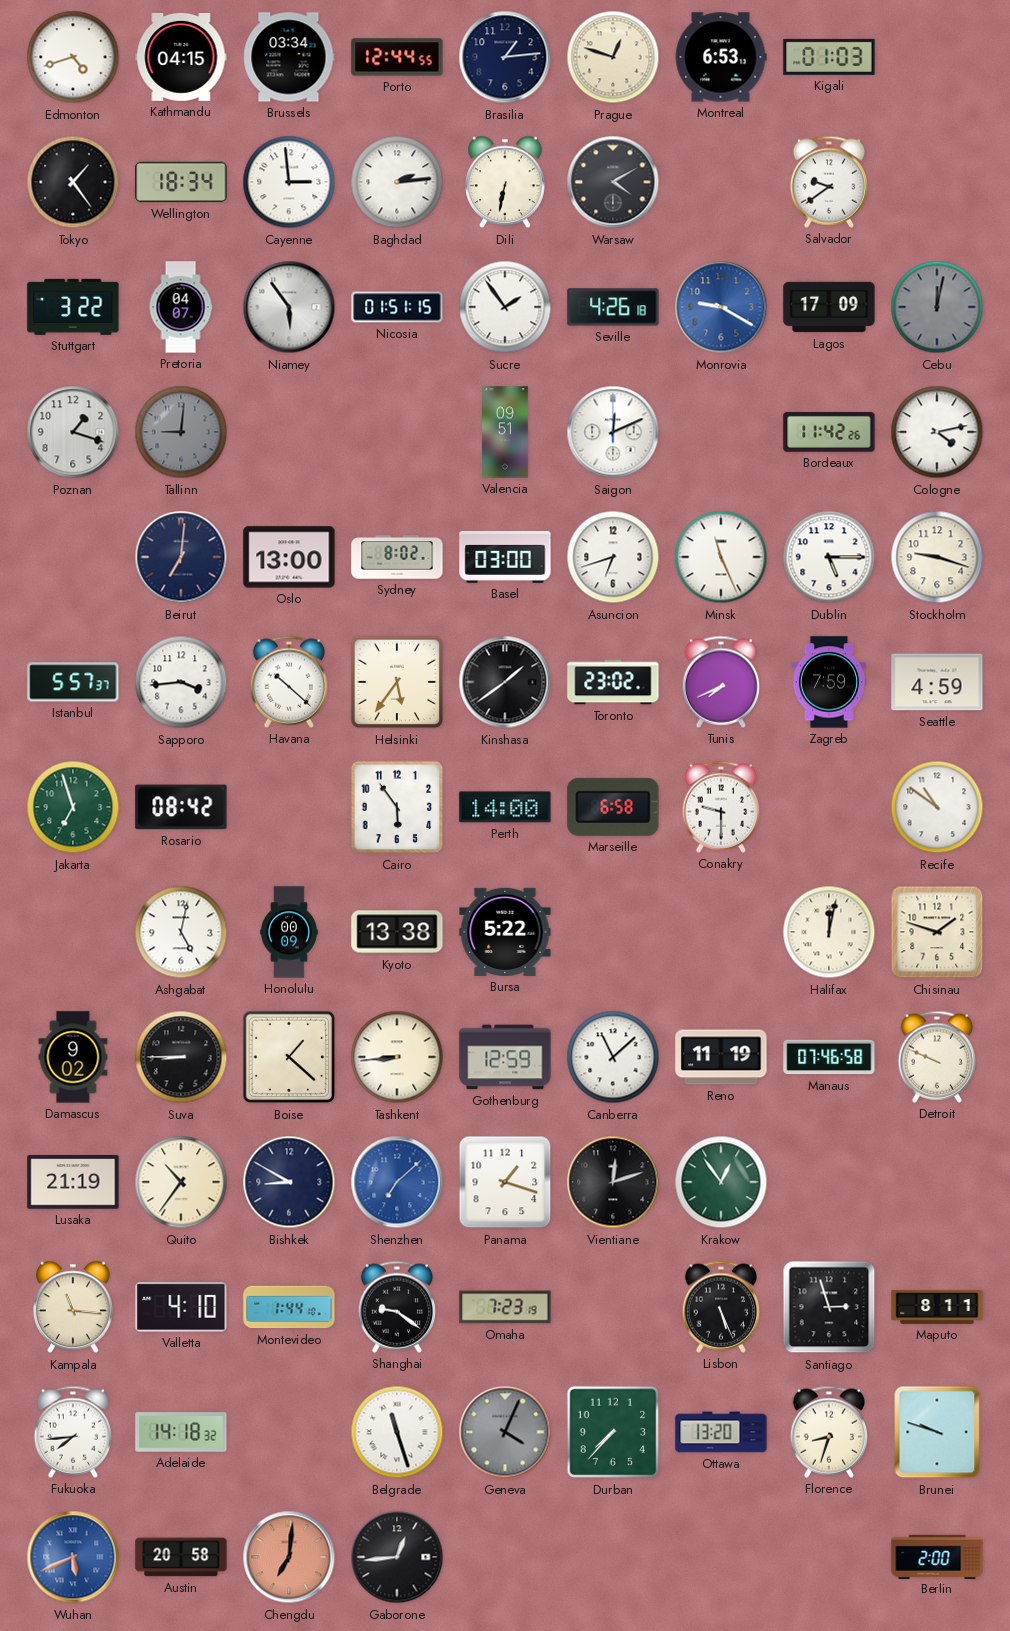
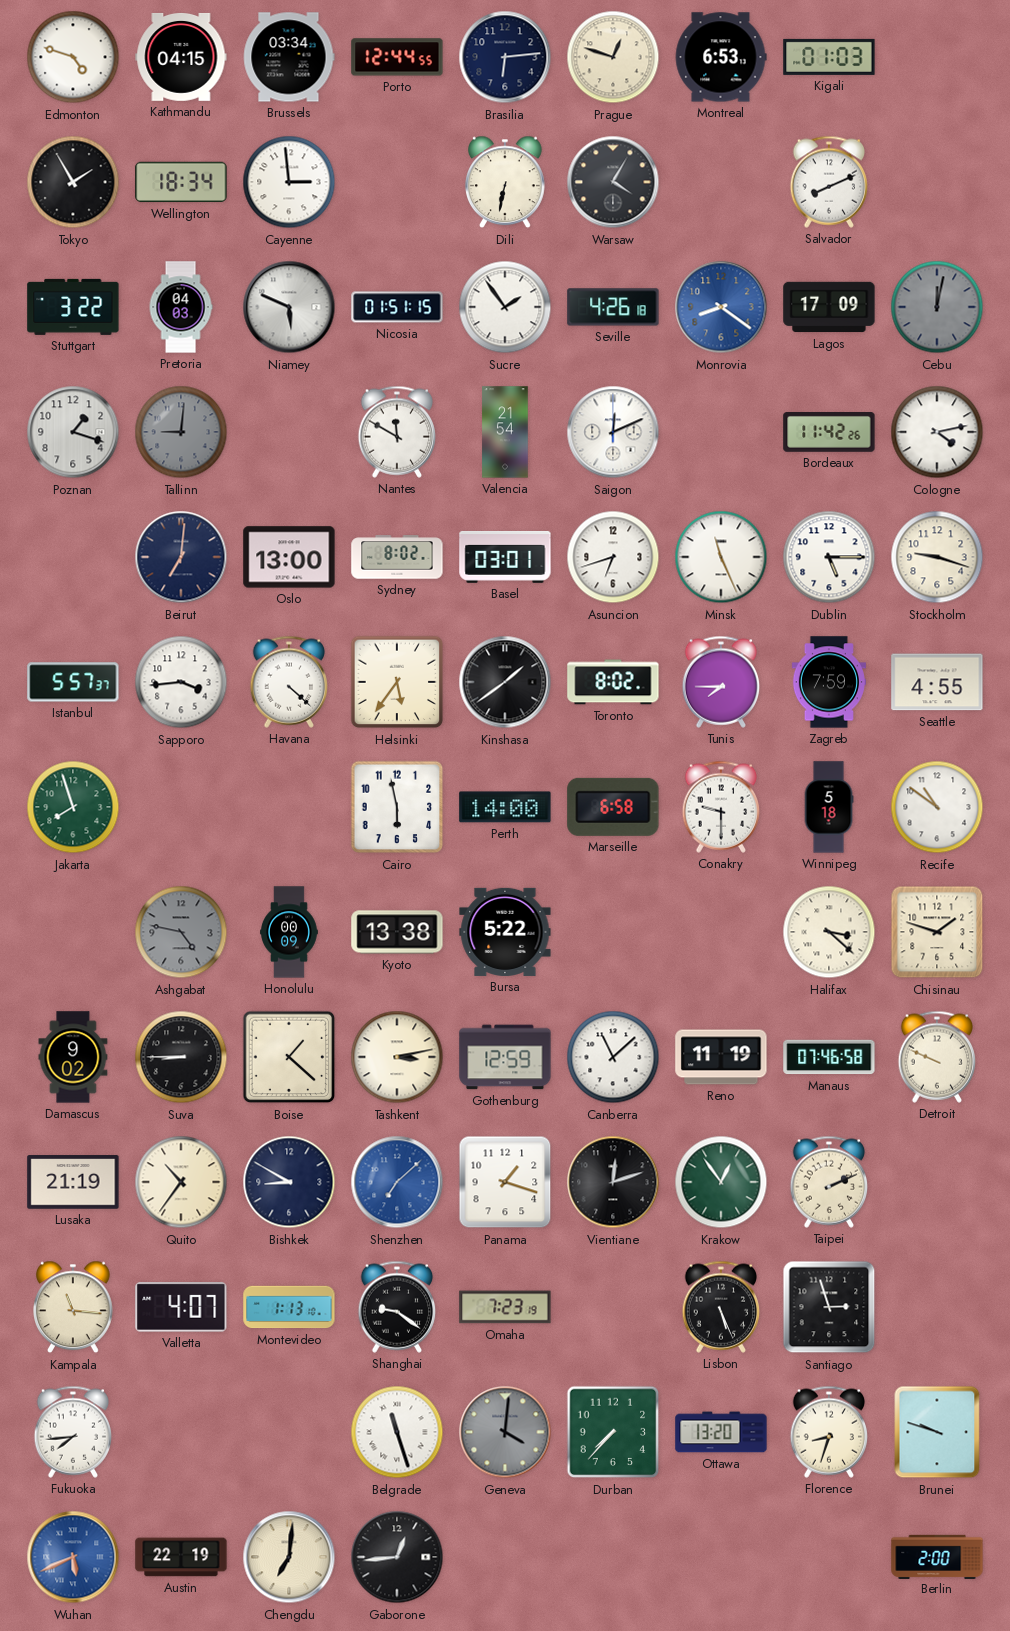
Edmonton: 4:42 -> 4:48 (73, 57)
Brasilia: 1:14 -> 6:14 (505, 57)
Tokyo: 1:24 -> 1:55 (73, 182)
Baghdad: 2:14 -> none (397, 182)
Warsaw: 4:10 -> 4:05 (613, 182)
Salvador: 9:39 -> 8:11 (829, 182)
Pretoria: 04:07 -> 04:03 (181, 307)
Niamey: 5:54 -> 5:49 (289, 307)
Monrovia: 9:20 -> 8:21 (721, 307)
Nantes: none -> 11:50 (397, 432)
Valencia: 09:51 -> 21:54 (505, 432)
Basel: 03:00 -> 03:01 (505, 557)
Havana: 10:22 -> 4:22 (289, 682)
Toronto: 23:02 -> 8:02 (613, 682)
Tunis: 7:41 -> 7:45 (721, 682)
Seattle: 4:59 -> 4:55 (937, 682)
Jakarta: 6:57 -> 7:57 (73, 807)
Rosario: 08:42 -> none (181, 807)
Cairo: 5:54 -> 5:58 (397, 807)
Winnipeg: none -> 5:18 (829, 807)
Ashgabat: 5:02 -> 4:47 (181, 932)
Ashgabat dial: white -> grey (181, 932)
Halifax: 12:02 -> 3:22 (829, 932)
Tashkent: 8:44 -> 3:13 (397, 1057)
Taipei: none -> 2:11 (829, 1182)
Valletta: 4:10 -> 4:07 (181, 1307)
Montevideo: 1:44 -> 1:13 (289, 1307)
Maputo: 8:11 -> none (937, 1308)
Adelaide: 14:18 -> none (181, 1432)
Geneva: 4:04 -> 4:01 (505, 1432)
Austin: 20:58 -> 22:19 (181, 1557)
Chengdu dial: salmon -> cream (289, 1557)
